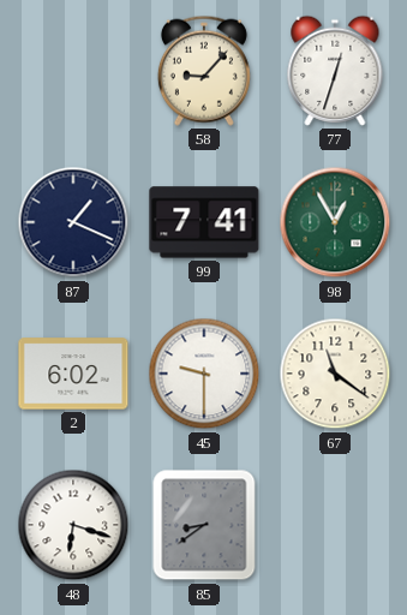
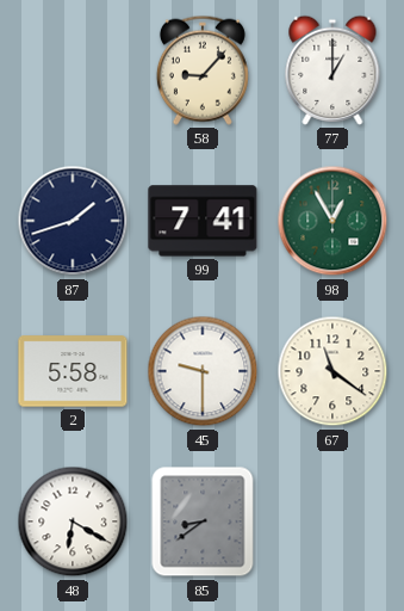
77: 12:33 -> 1:00 (332, 70)
87: 1:19 -> 1:42 (73, 221)
2: 6:02 -> 5:58 (73, 371)
48: 6:18 -> 6:20 (73, 521)
